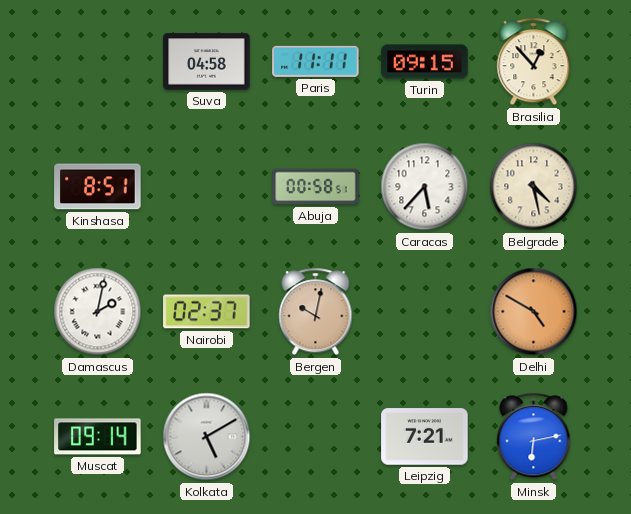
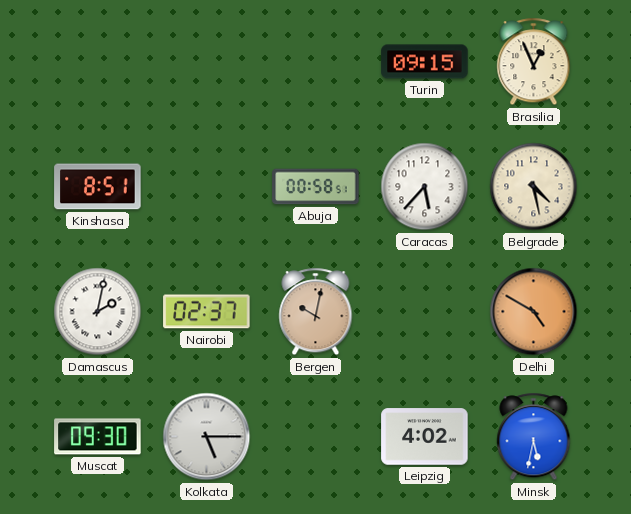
Suva: 04:58 -> none (207, 62)
Paris: 11:11 -> none (316, 61)
Brasilia: 12:53 -> 12:56 (534, 62)
Muscat: 09:14 -> 09:30 (98, 437)
Kolkata: 5:10 -> 5:15 (207, 437)
Leipzig: 7:21 -> 4:02 (425, 437)
Minsk: 6:13 -> 5:32 (534, 437)
